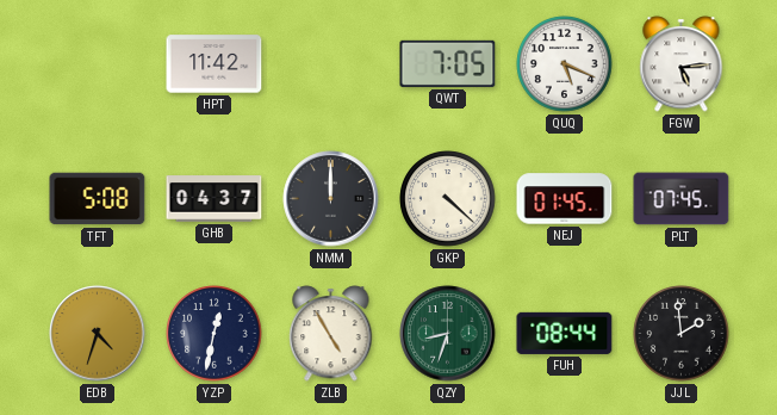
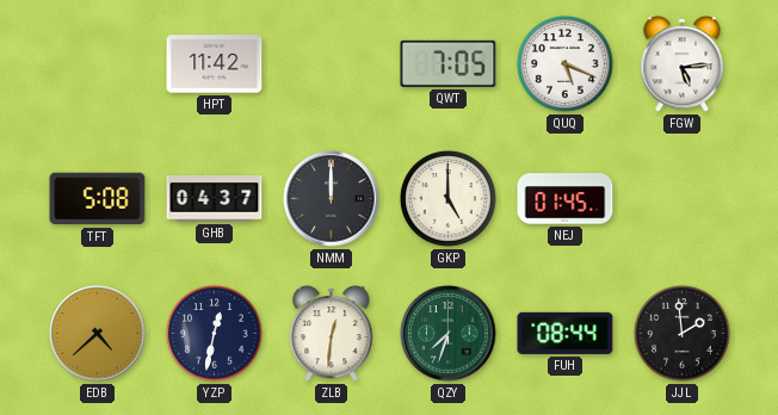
GKP: 4:22 -> 5:00 (449, 199)
PLT: 07:45 -> none (682, 199)
EDB: 4:33 -> 4:38 (98, 334)
ZLB: 4:55 -> 12:31 (332, 334)
QZY: 8:33 -> 7:33 (449, 334)
